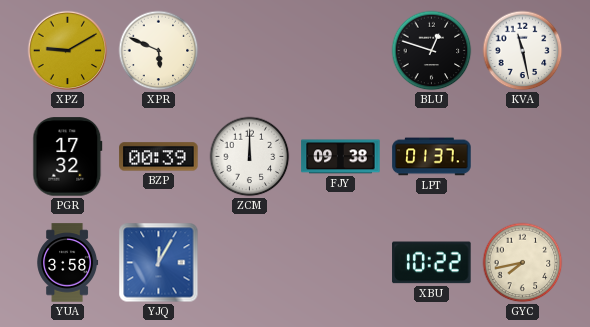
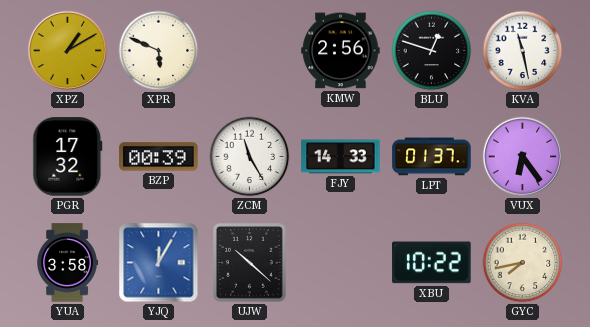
XPZ: 9:10 -> 1:10 (68, 51)
KMW: none -> 2:56 (341, 51)
ZCM: 12:00 -> 11:25 (250, 157)
FJY: 09:38 -> 14:33 (341, 157)
VUX: none -> 6:24 (523, 157)
UJW: none -> 10:22 (250, 263)
